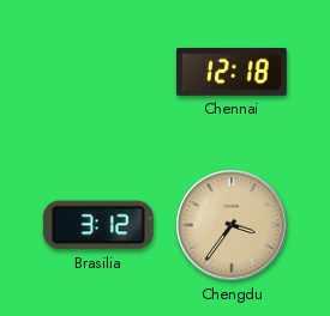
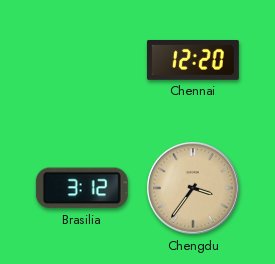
Chennai: 12:18 -> 12:20 (193, 60)
